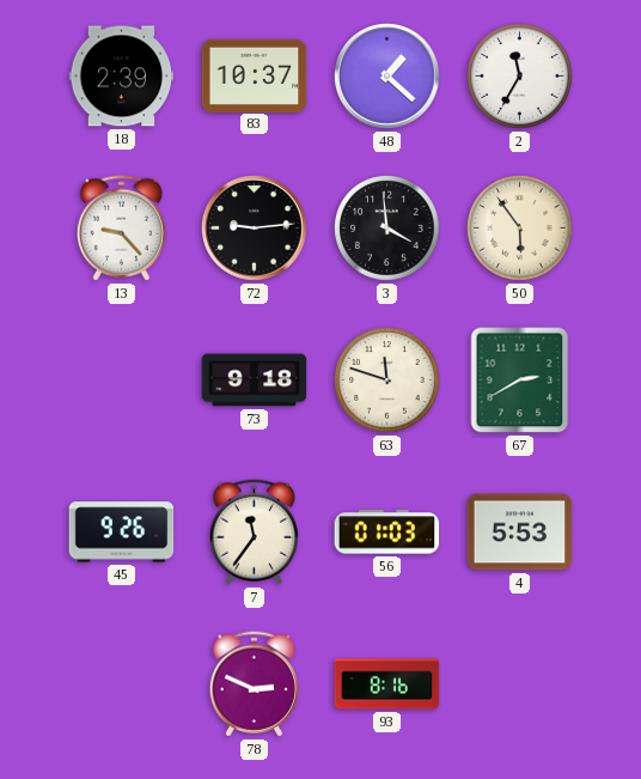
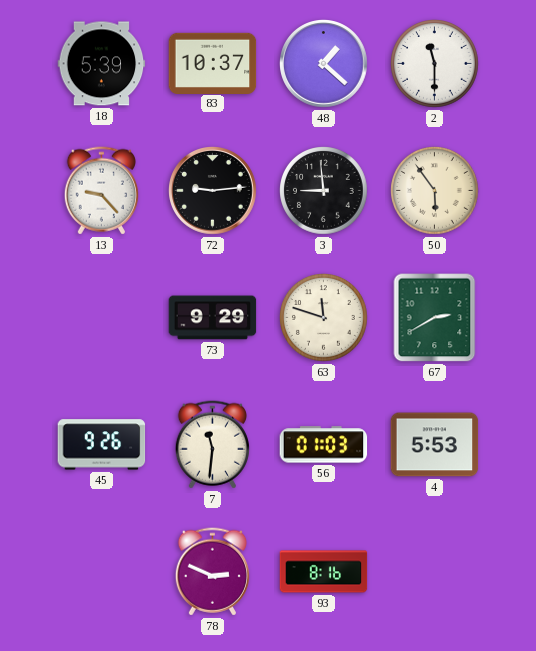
18: 2:39 -> 5:39 (102, 64)
2: 11:35 -> 11:30 (435, 64)
3: 3:59 -> 8:59 (324, 191)
73: 9:18 -> 9:29 (213, 318)
7: 11:36 -> 11:31 (212, 445)
